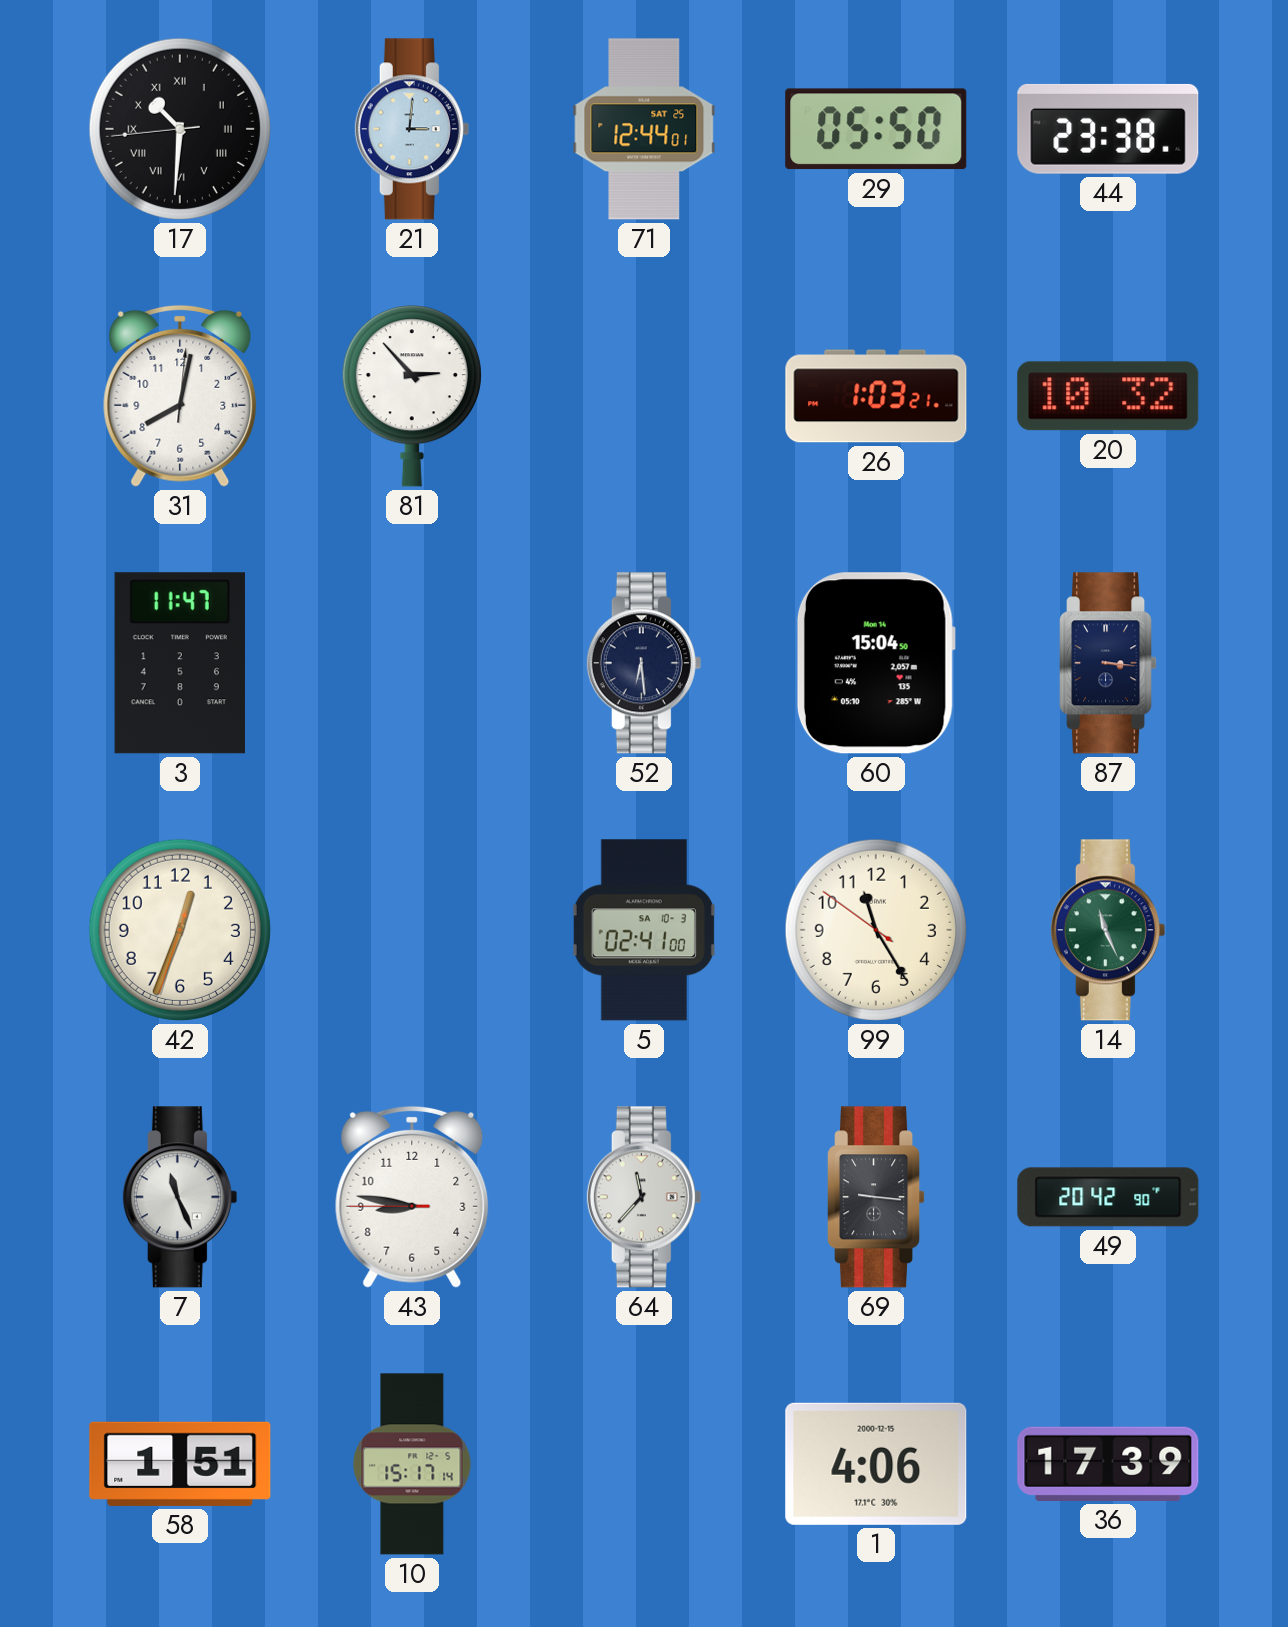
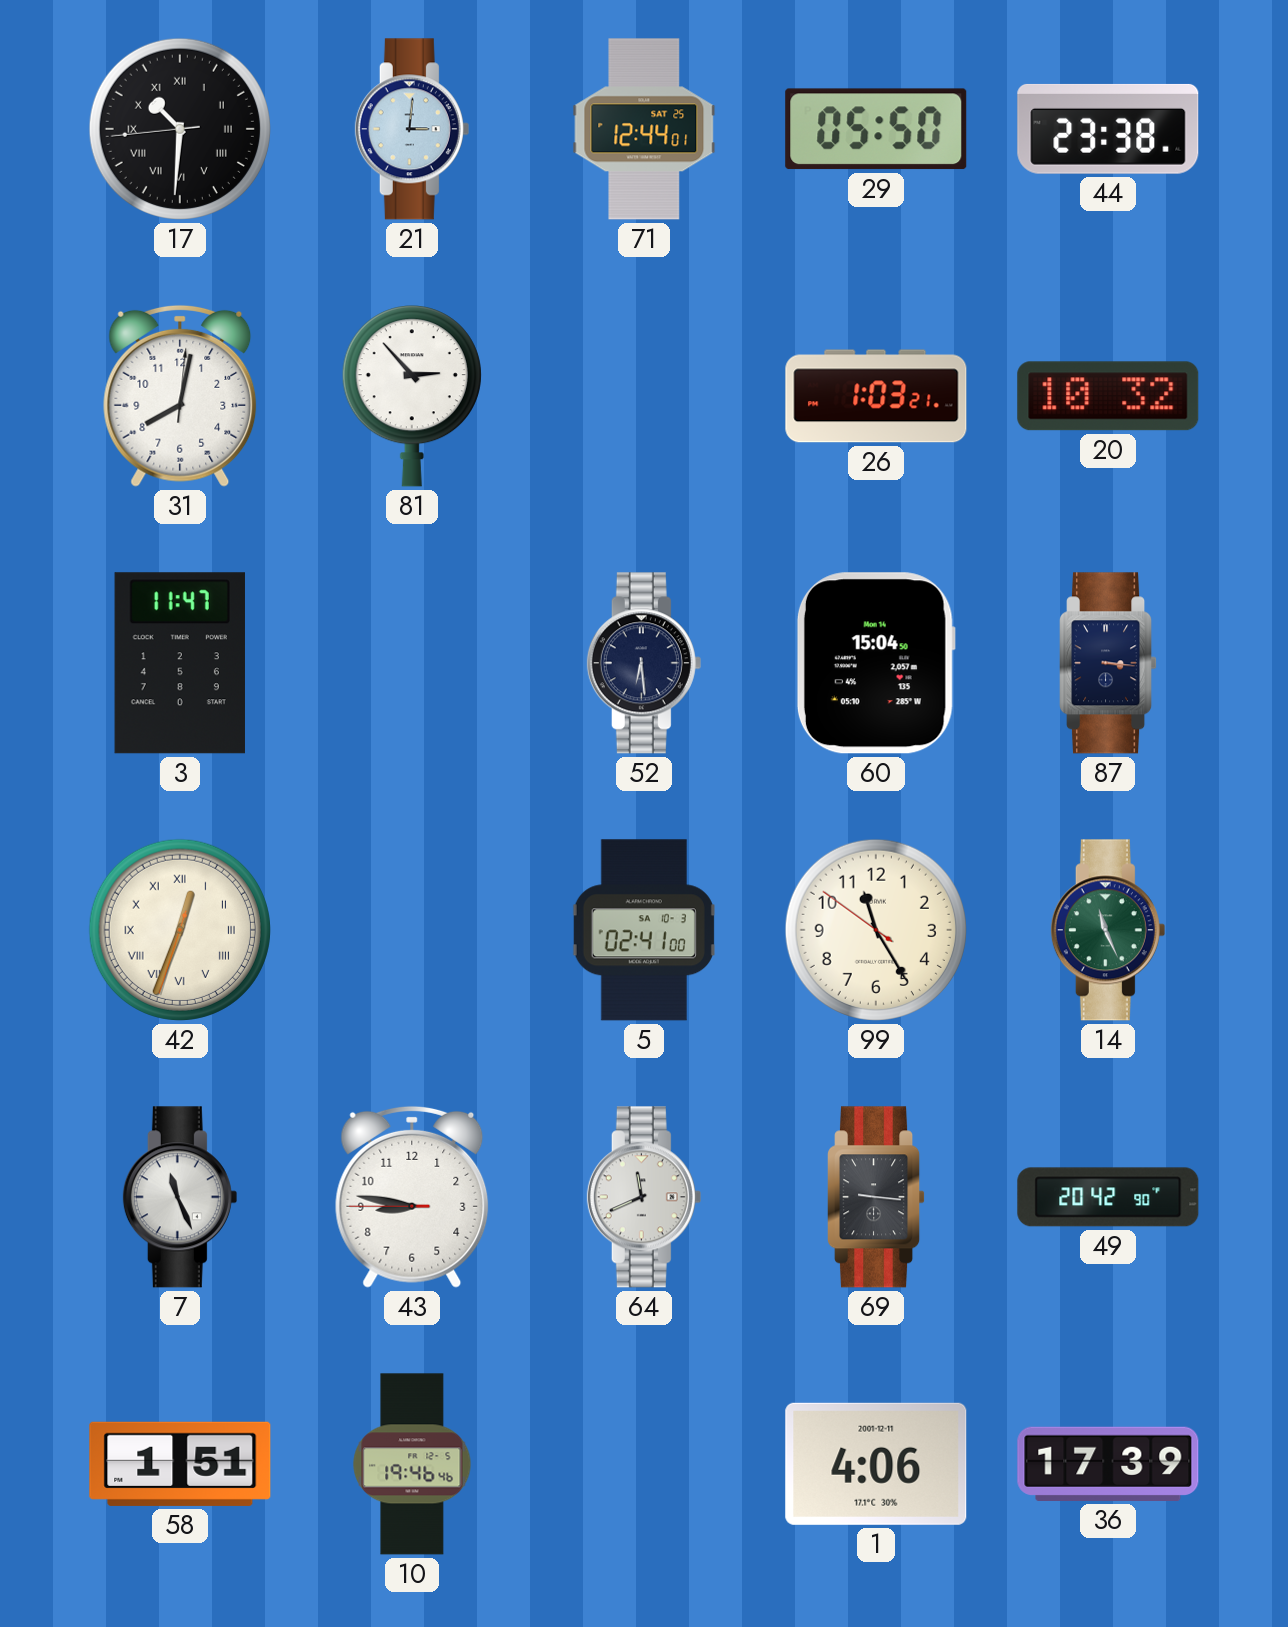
42 numerals: Arabic -> Roman (180, 930)
64: 11:37 -> 11:41 (644, 1197)
10: 15:17 -> 19:46 (412, 1464)
1 date: 2000-12-15 -> 2001-12-11 (876, 1464)
